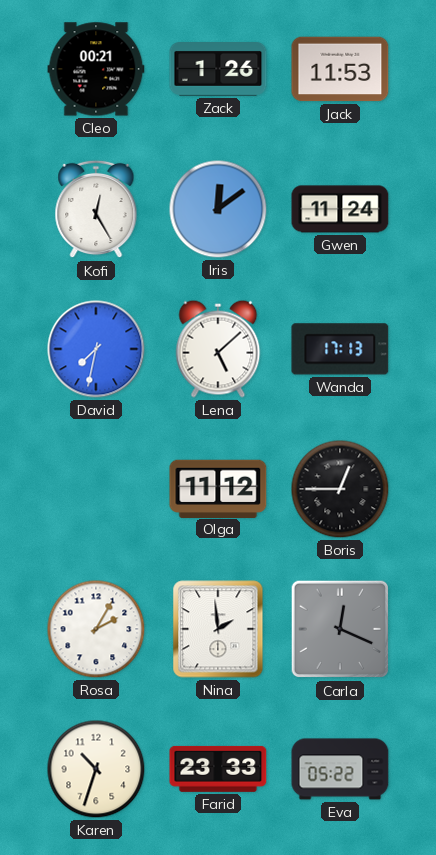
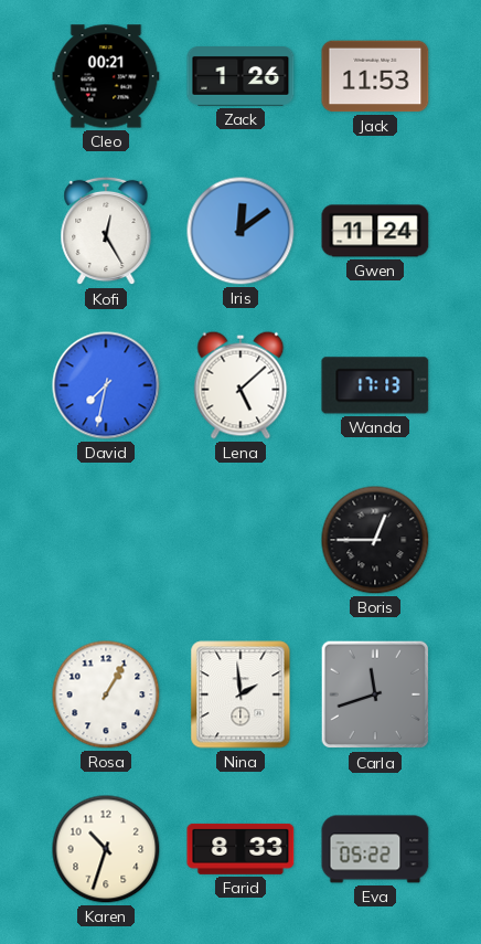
Olga: 11:12 -> none (218, 488)
Rosa: 2:05 -> 1:05 (106, 694)
Carla: 12:19 -> 11:42 (375, 694)
Farid: 23:33 -> 8:33 (240, 849)
